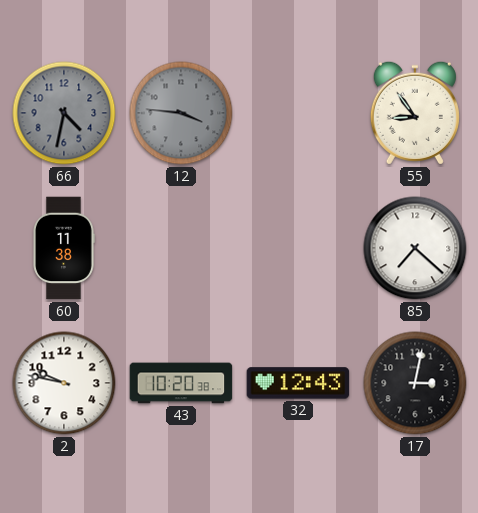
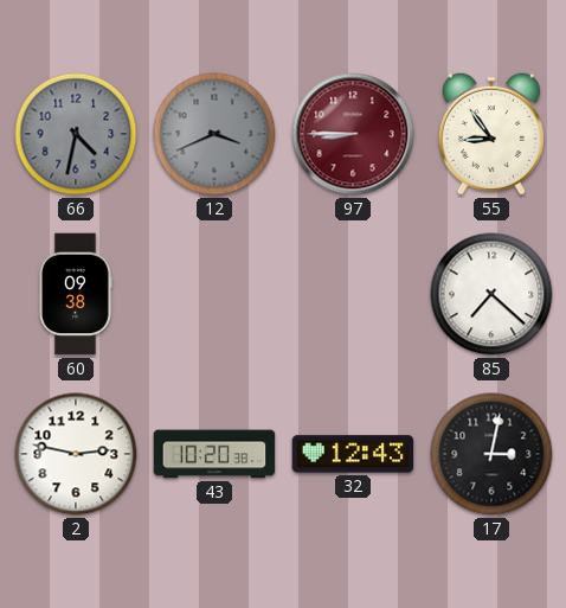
12: 3:46 -> 3:41 (214, 134)
97: none -> 8:45 (353, 134)
60: 11:38 -> 09:38 (76, 294)
2: 9:47 -> 2:47 (76, 454)
